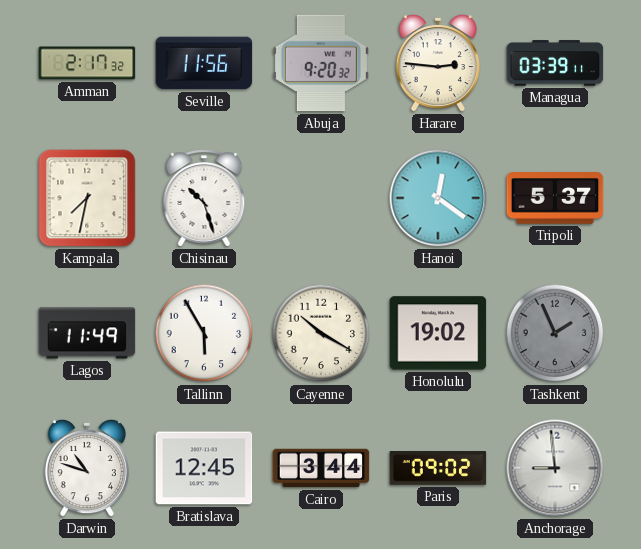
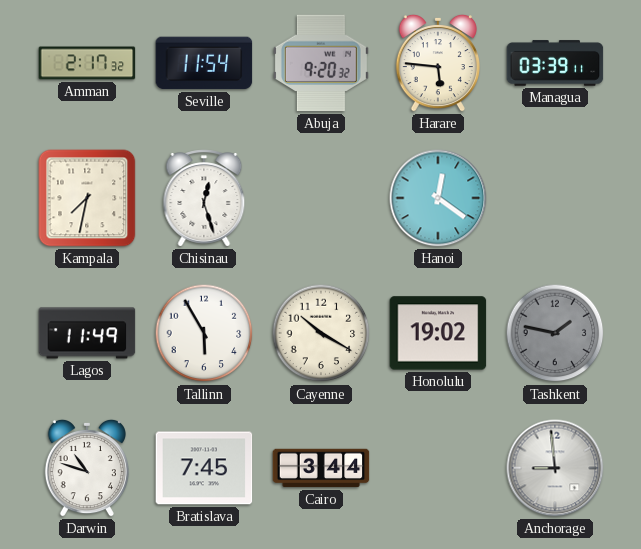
Seville: 11:56 -> 11:54 (204, 63)
Harare: 2:46 -> 5:46 (438, 63)
Chisinau: 10:27 -> 12:27 (204, 198)
Tripoli: 5:37 -> none (555, 198)
Tashkent: 1:56 -> 1:47 (555, 333)
Bratislava: 12:45 -> 7:45 (204, 468)
Paris: 09:02 -> none (438, 468)
